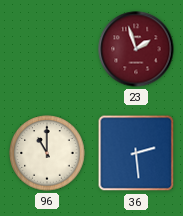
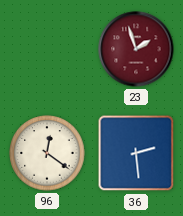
96: 11:00 -> 12:21 (47, 153)
